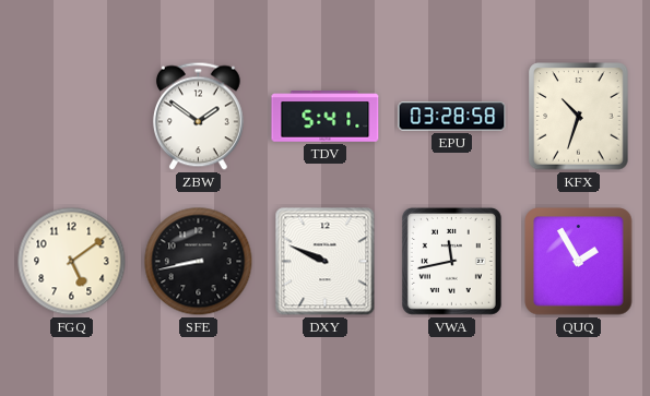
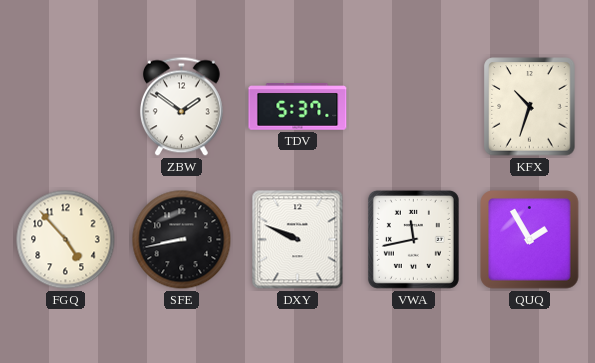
TDV: 5:41 -> 5:37 (298, 107)
EPU: 03:28 -> none (452, 117)
FGQ: 5:09 -> 4:53 (66, 240)
